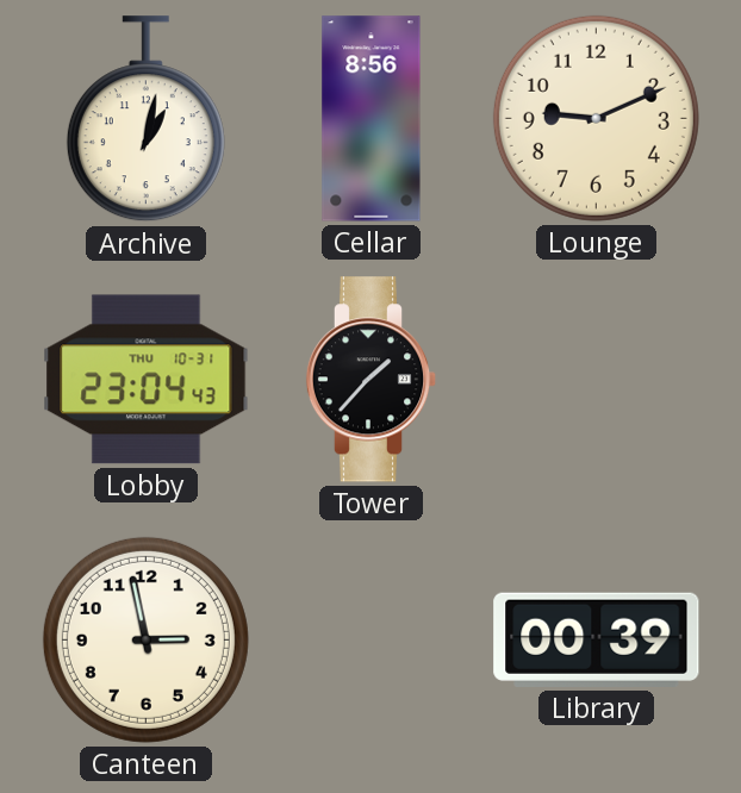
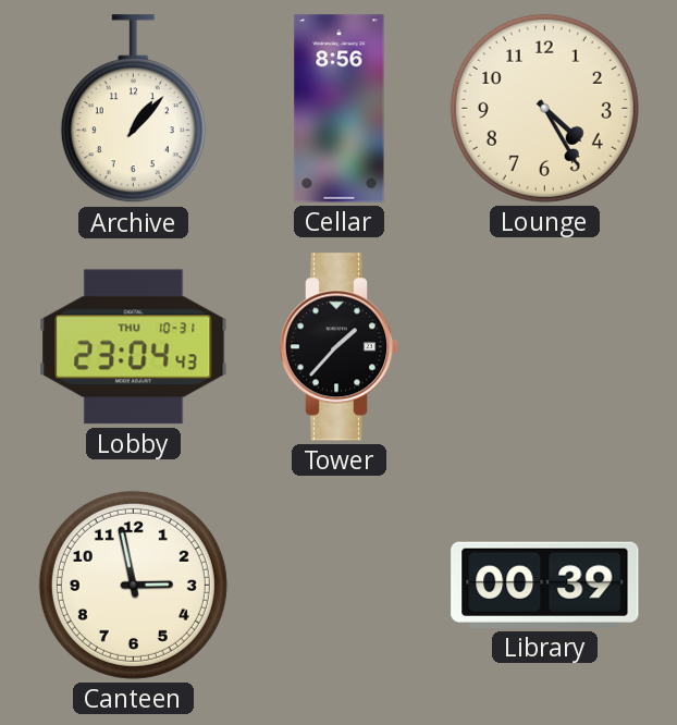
Archive: 1:02 -> 1:07 (133, 109)
Lounge: 9:11 -> 4:25 (544, 108)
